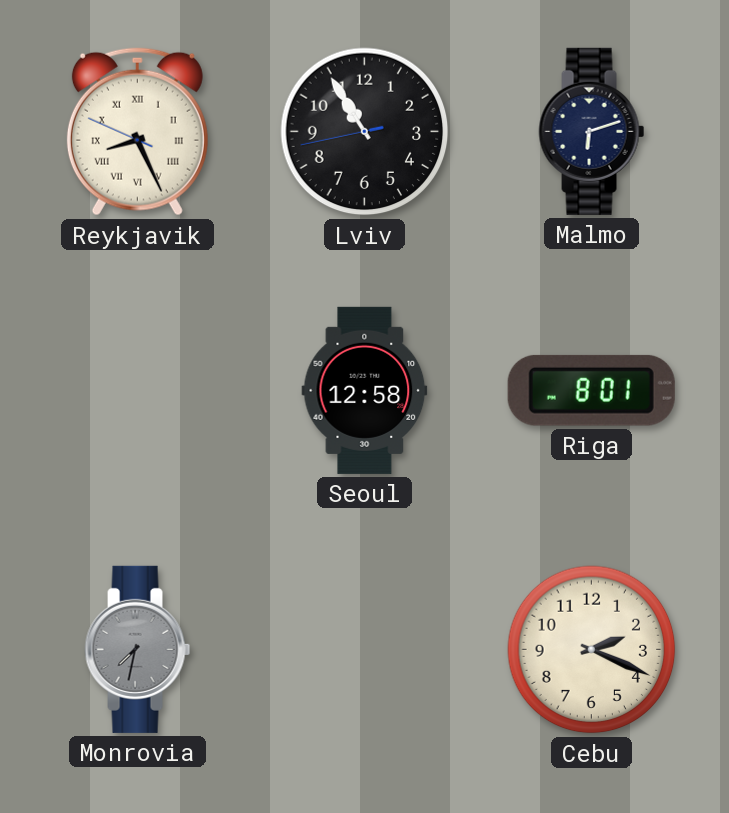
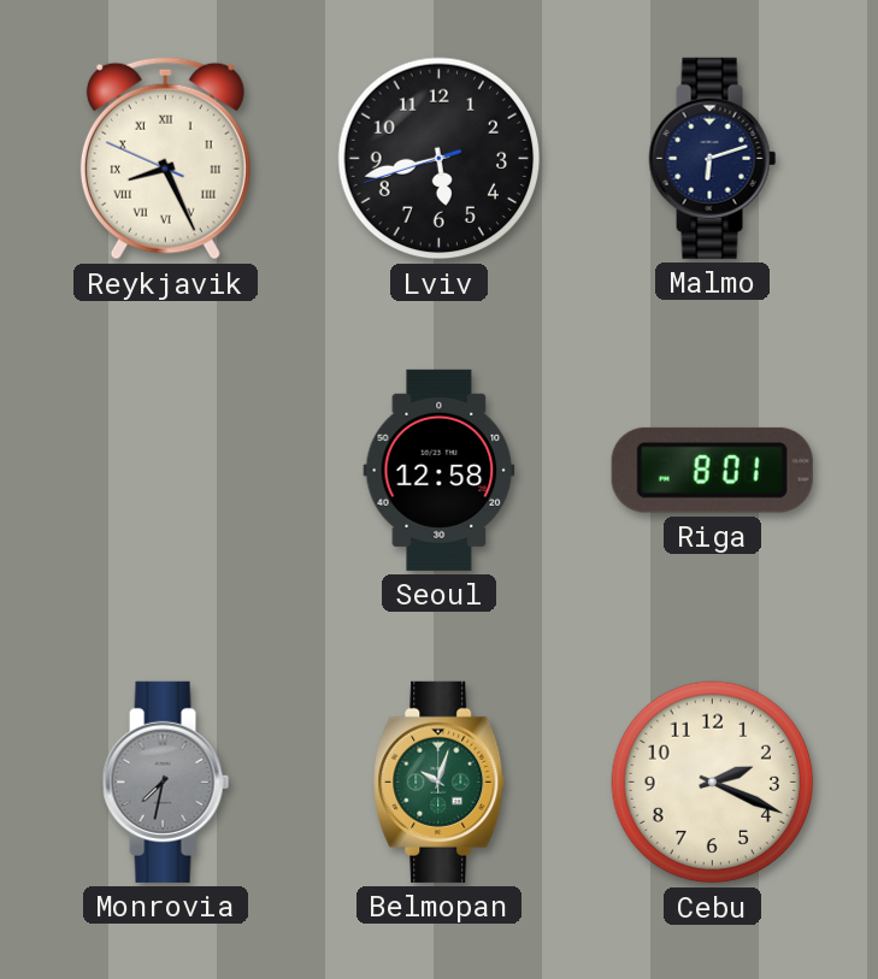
Lviv: 10:54 -> 5:42 (440, 159)
Belmopan: none -> 10:03 (440, 782)
